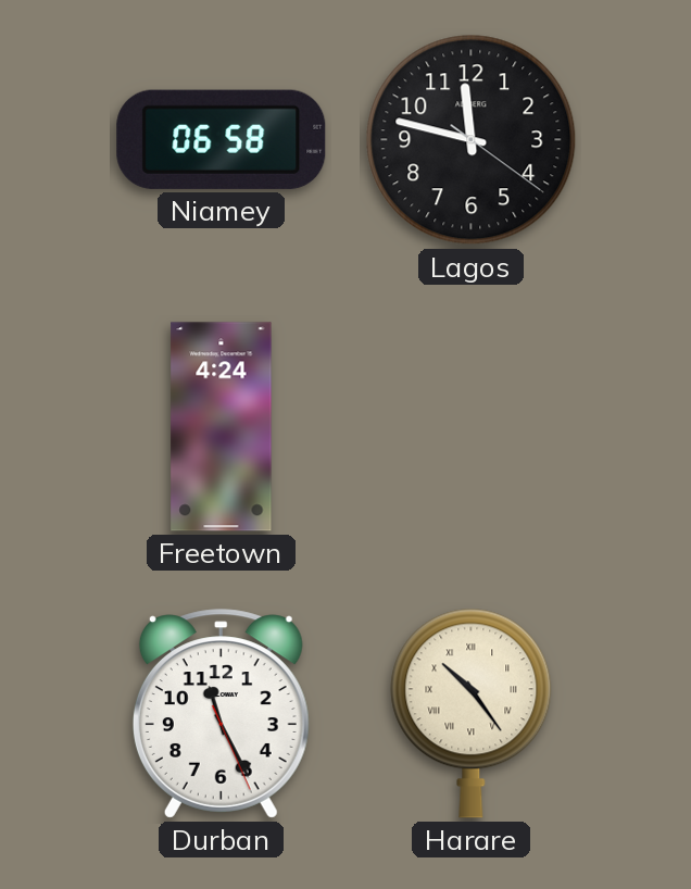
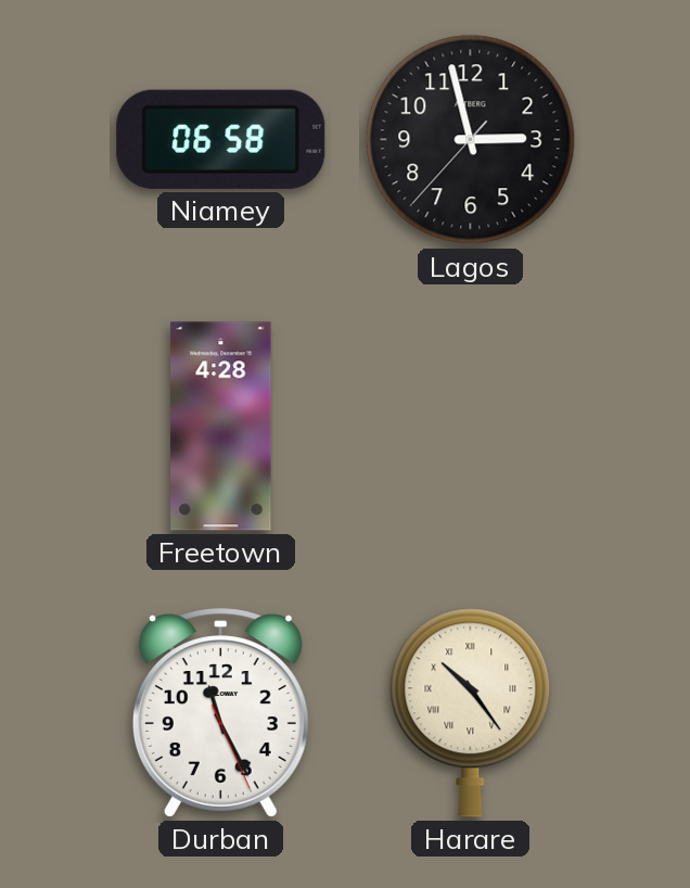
Lagos: 11:47 -> 2:57 (471, 140)
Freetown: 4:24 -> 4:28 (221, 427)
